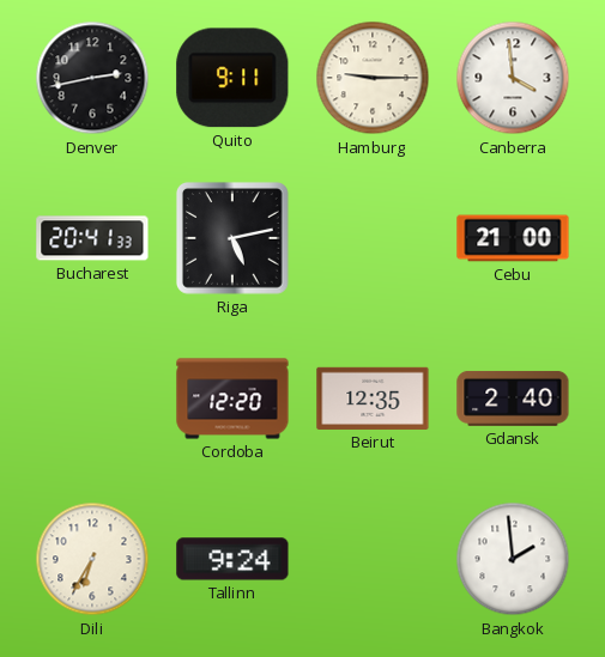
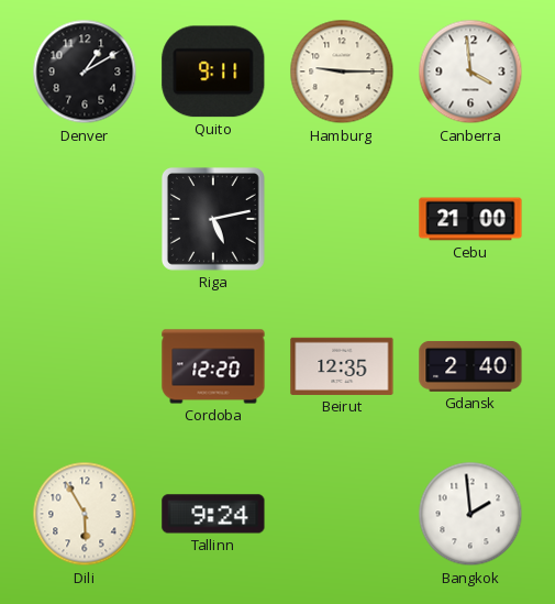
Denver: 2:43 -> 1:10 (85, 72)
Bucharest: 20:41 -> none (92, 238)
Dili: 6:35 -> 5:55 (85, 514)
